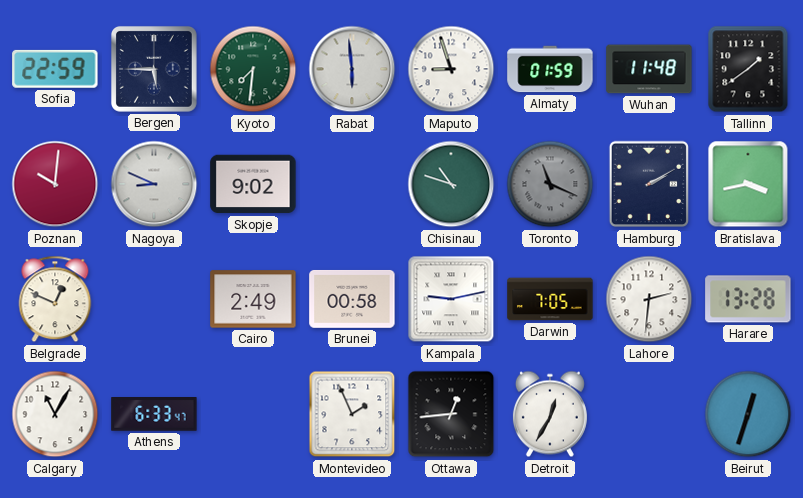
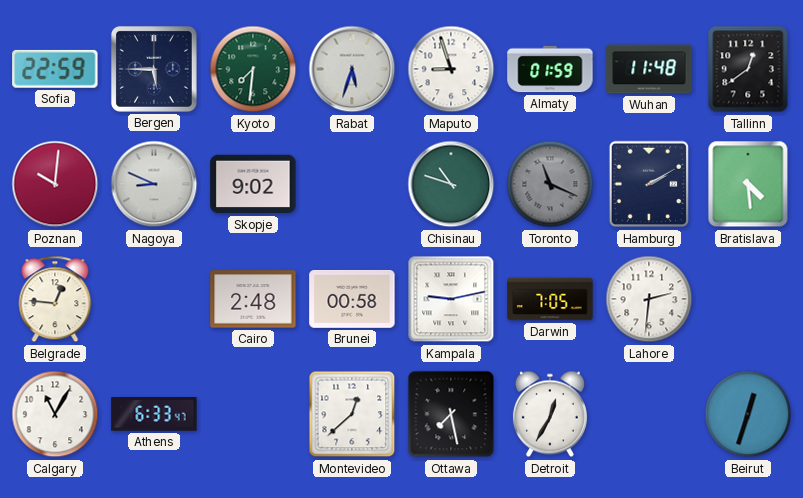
Rabat: 5:59 -> 5:33 (352, 69)
Tallinn: 1:39 -> 12:39 (748, 69)
Bratislava: 3:43 -> 4:29 (748, 184)
Belgrade: 12:49 -> 12:46 (55, 299)
Cairo: 2:49 -> 2:48 (253, 299)
Harare: 13:28 -> none (748, 299)
Montevideo: 1:56 -> 12:38 (352, 414)
Ottawa: 12:44 -> 7:28 (451, 414)
